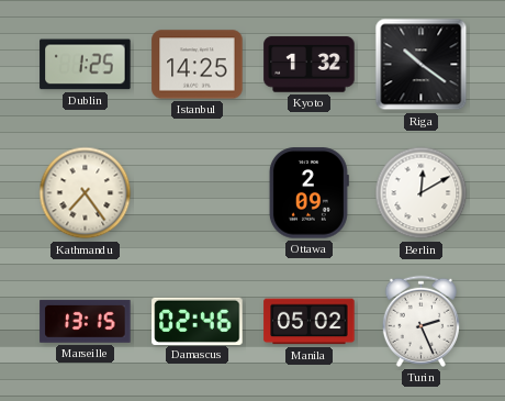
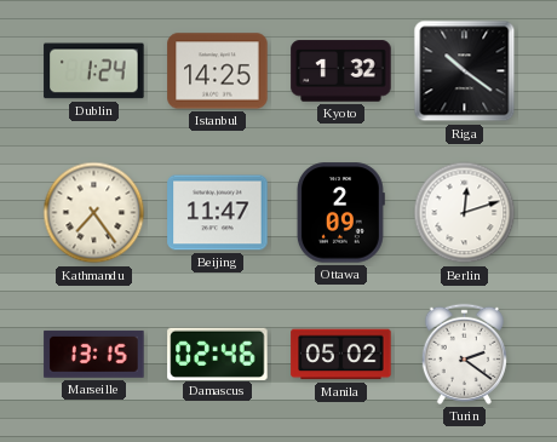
Dublin: 1:25 -> 1:24 (94, 71)
Beijing: none -> 11:47 (218, 213)
Berlin: 12:10 -> 12:12 (465, 213)
Turin: 2:26 -> 2:21 (464, 354)
